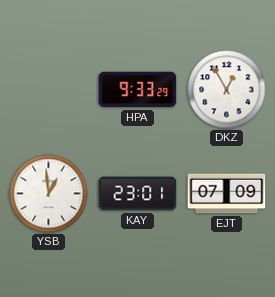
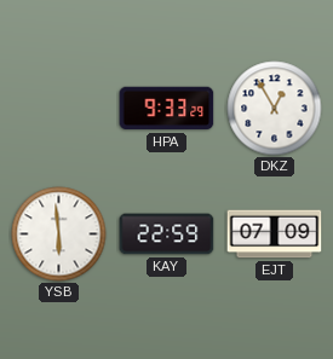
YSB: 12:59 -> 5:59 (59, 234)
KAY: 23:01 -> 22:59 (167, 234)
